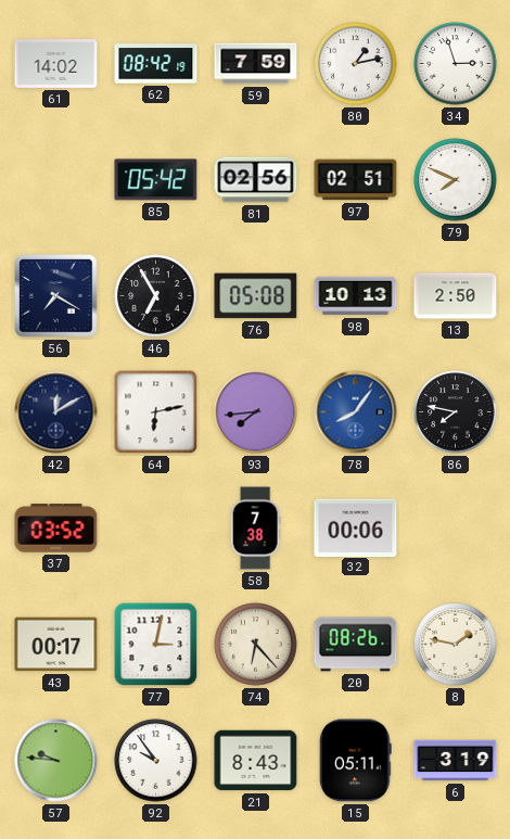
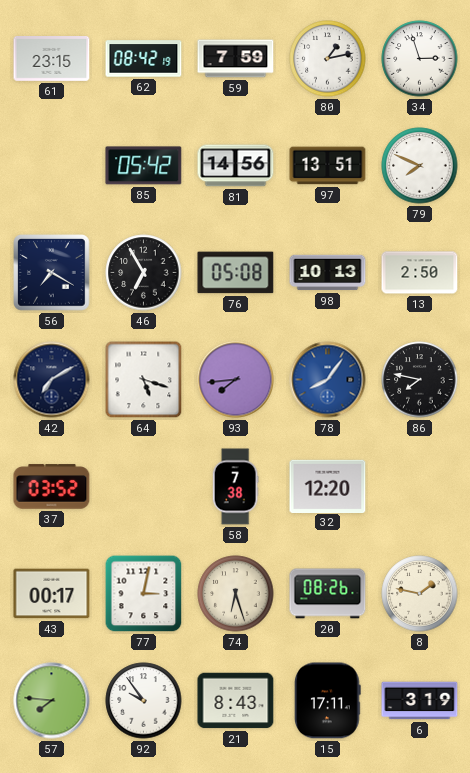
61: 14:02 -> 23:15 (52, 59)
81: 02:56 -> 14:56 (236, 166)
97: 02:51 -> 13:51 (328, 166)
42: 12:10 -> 7:10 (52, 380)
64: 6:13 -> 5:18 (144, 380)
32: 00:06 -> 12:20 (328, 486)
74: 6:23 -> 6:27 (236, 594)
57: 9:46 -> 7:46 (52, 701)
15: 05:11 -> 17:11 (328, 701)
